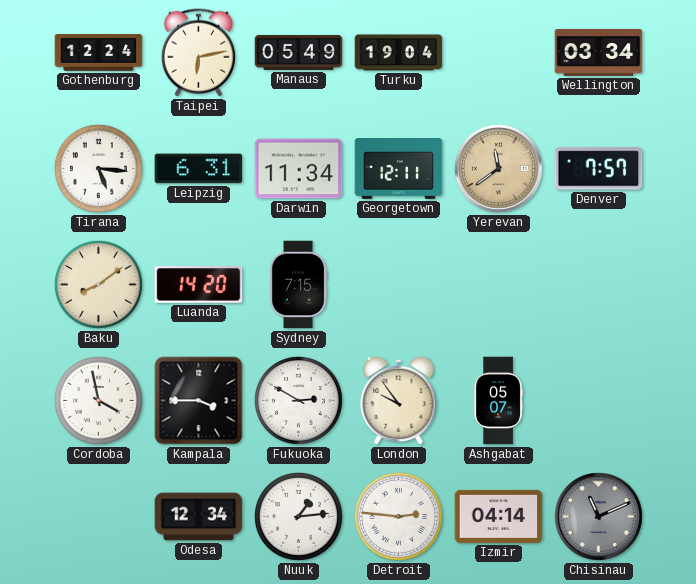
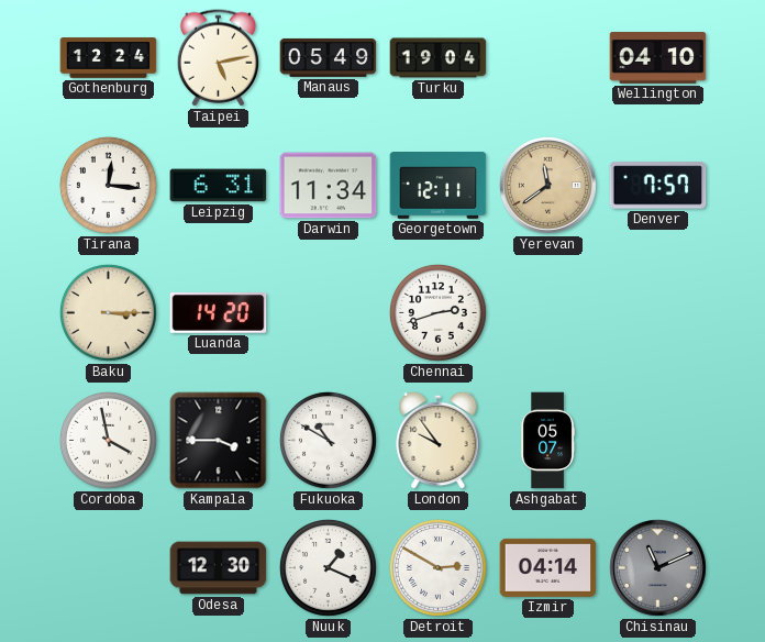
Taipei: 6:13 -> 5:13 (218, 58)
Wellington: 03:34 -> 04:10 (658, 58)
Tirana: 5:16 -> 12:16 (108, 185)
Baku: 8:09 -> 3:15 (108, 312)
Sydney: 7:15 -> none (298, 285)
Chennai: none -> 2:42 (437, 312)
Fukuoka: 2:50 -> 10:50 (328, 440)
Odesa: 12:34 -> 12:30 (219, 568)
Nuuk: 1:14 -> 1:19 (328, 567)
Detroit: 2:46 -> 2:50 (437, 567)
